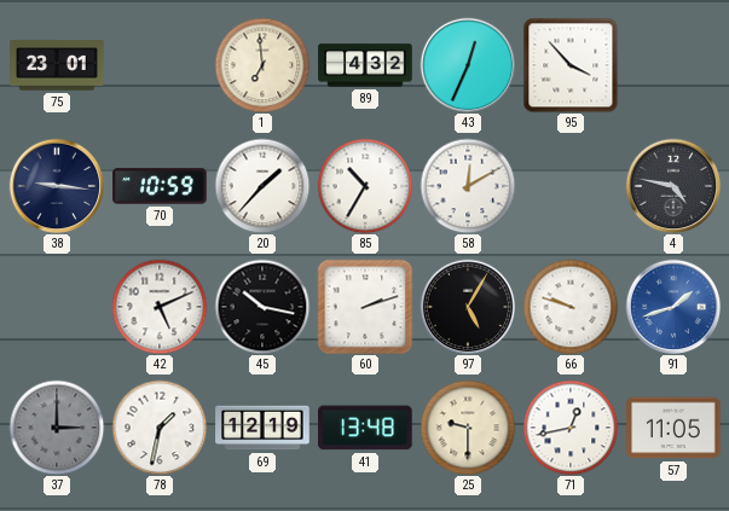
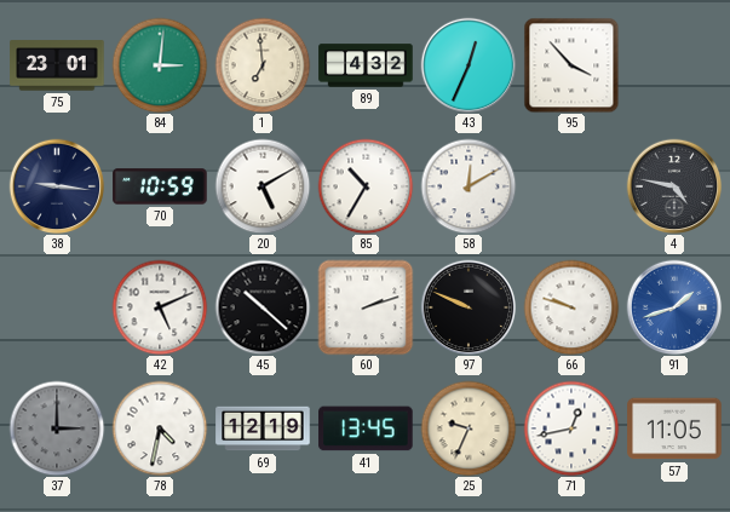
84: none -> 3:01 (160, 65)
20: 1:37 -> 5:10 (263, 186)
45: 10:17 -> 10:22 (263, 307)
97: 5:05 -> 9:49 (469, 307)
78: 1:32 -> 4:32 (160, 428)
41: 13:48 -> 13:45 (366, 428)
25: 9:30 -> 9:34 (469, 428)
